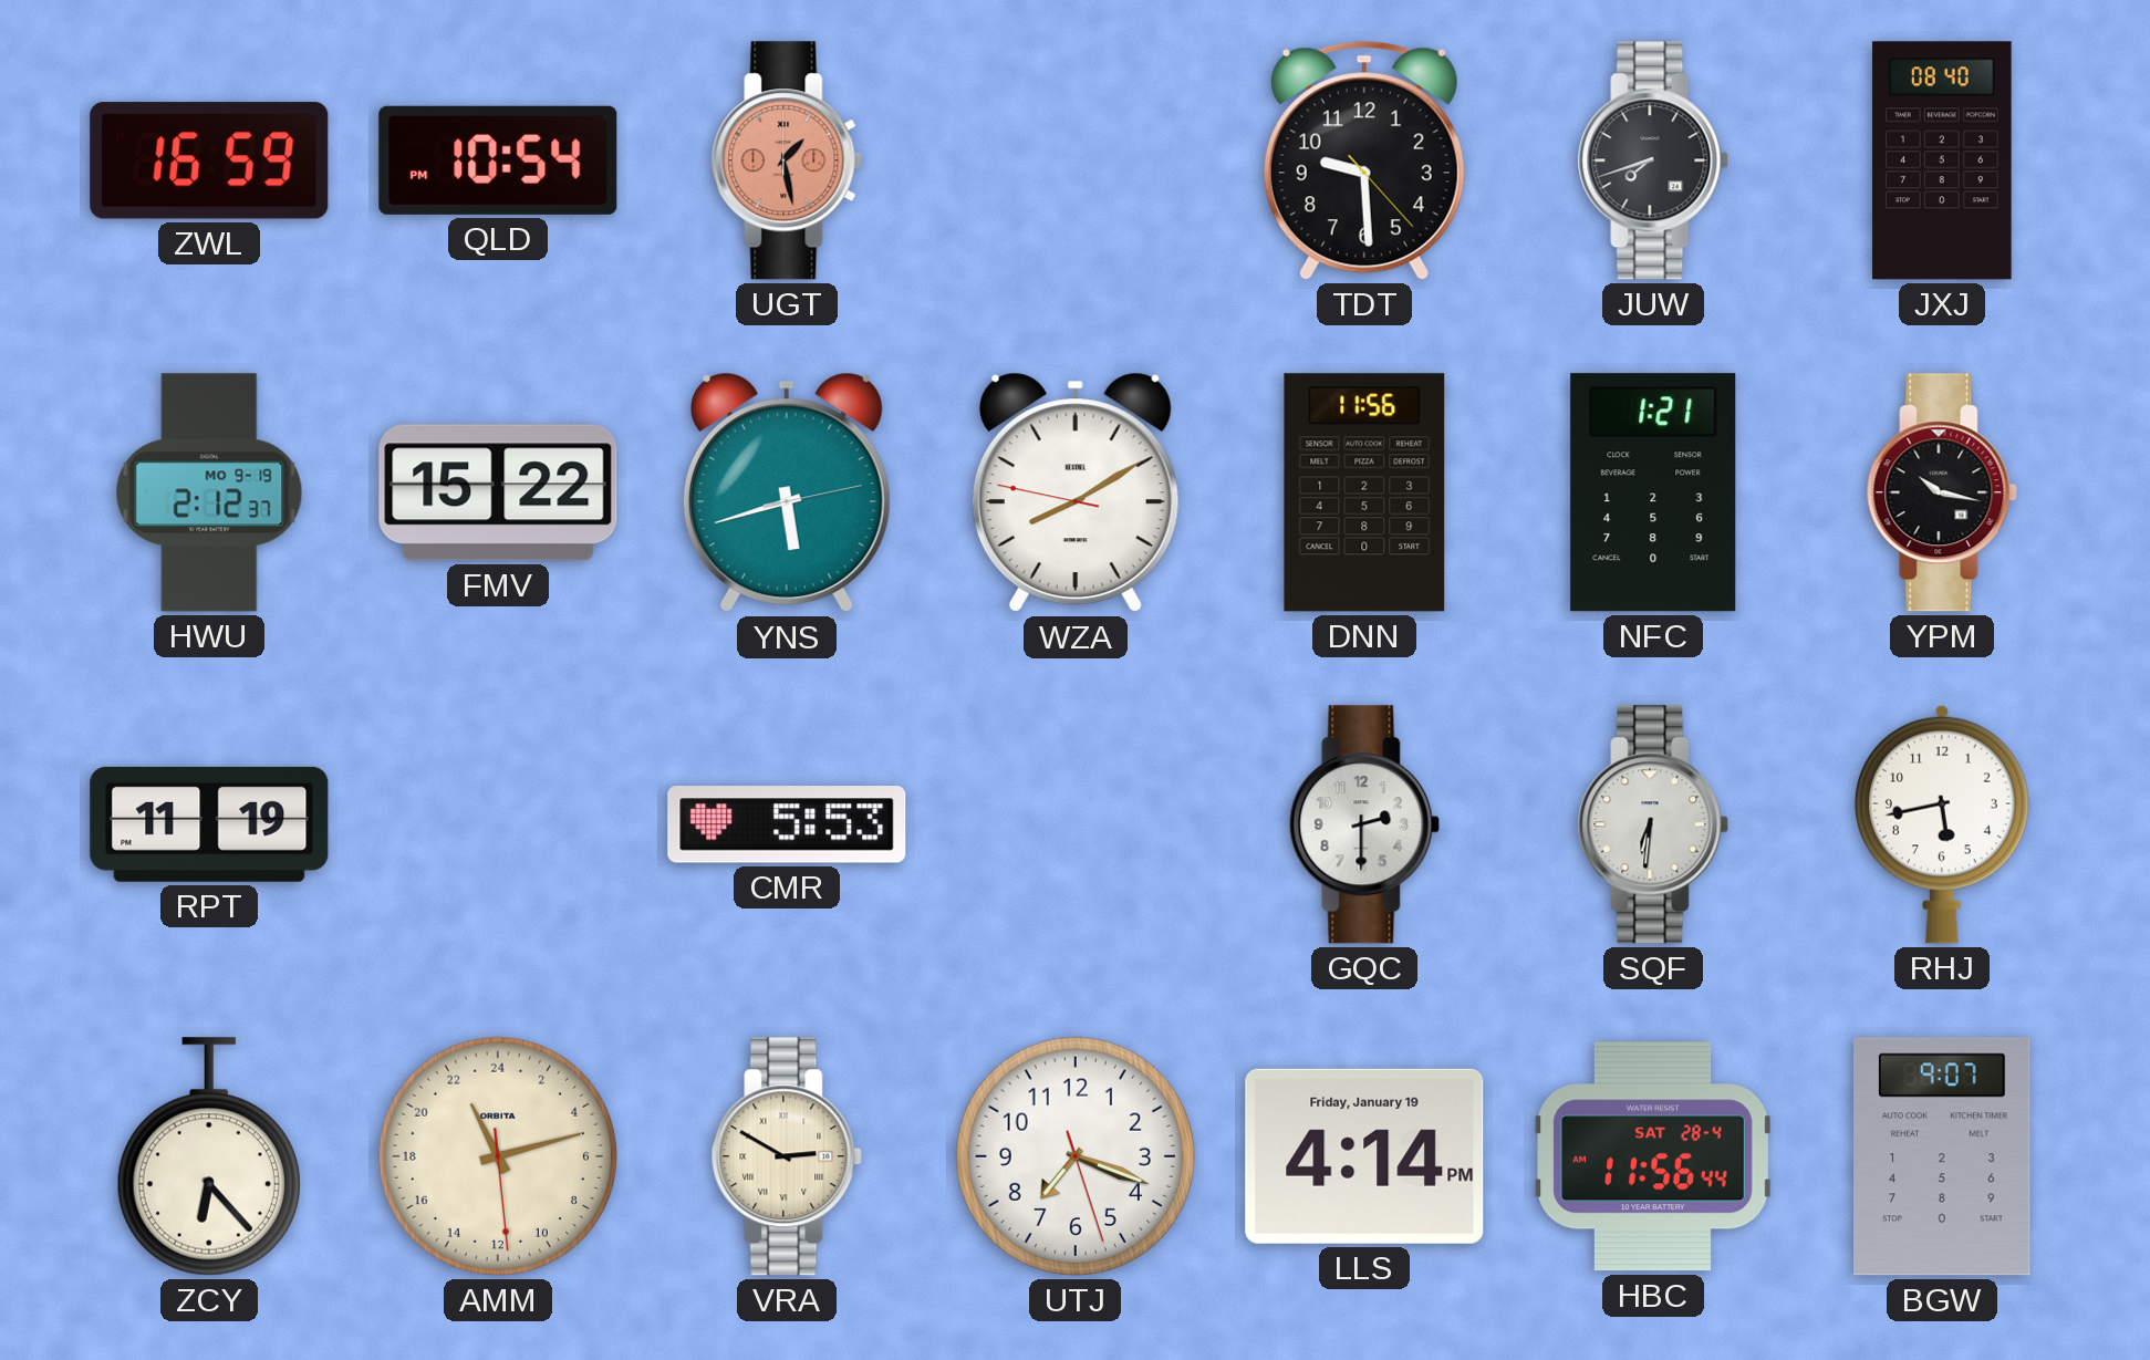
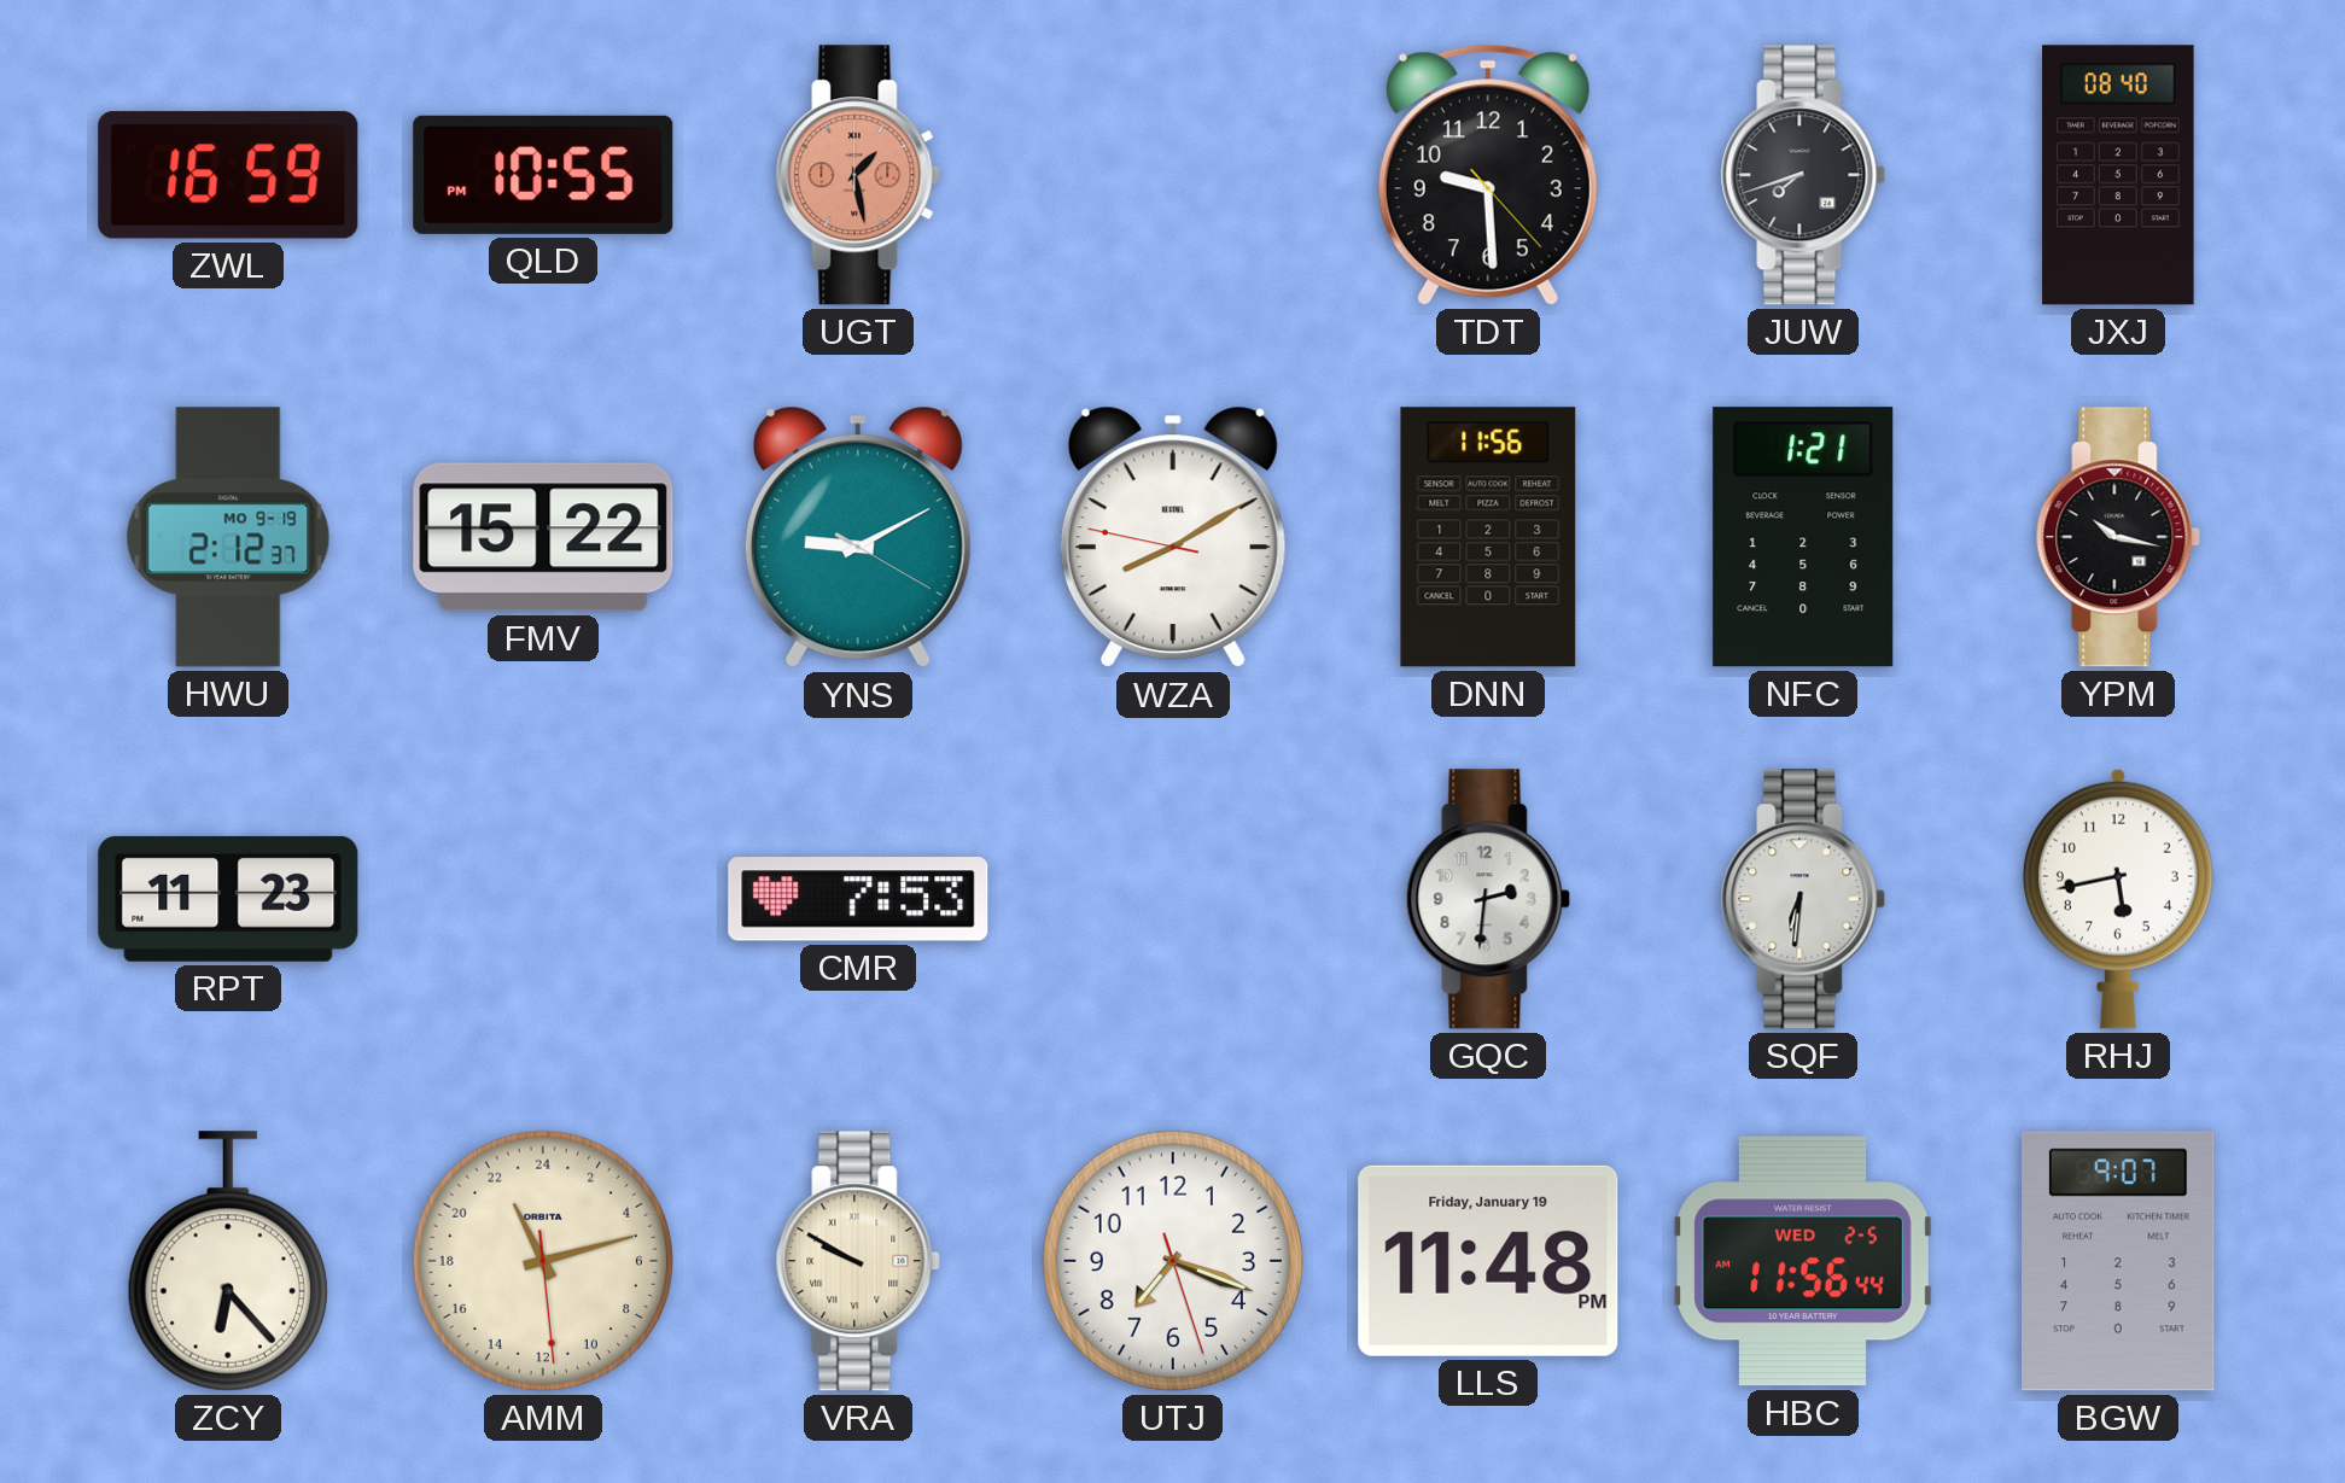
QLD: 10:54 -> 10:55 (543, 175)
YNS: 5:42 -> 9:10 (858, 537)
RPT: 11:19 -> 11:23 (228, 899)
CMR: 5:53 -> 7:53 (858, 899)
GQC: 2:30 -> 2:31 (1488, 899)
VRA: 2:50 -> 9:50 (858, 1261)
LLS: 4:14 -> 11:48 (1488, 1261)
HBC date: SAT 28-4 -> WED 2-5 (1803, 1261)
